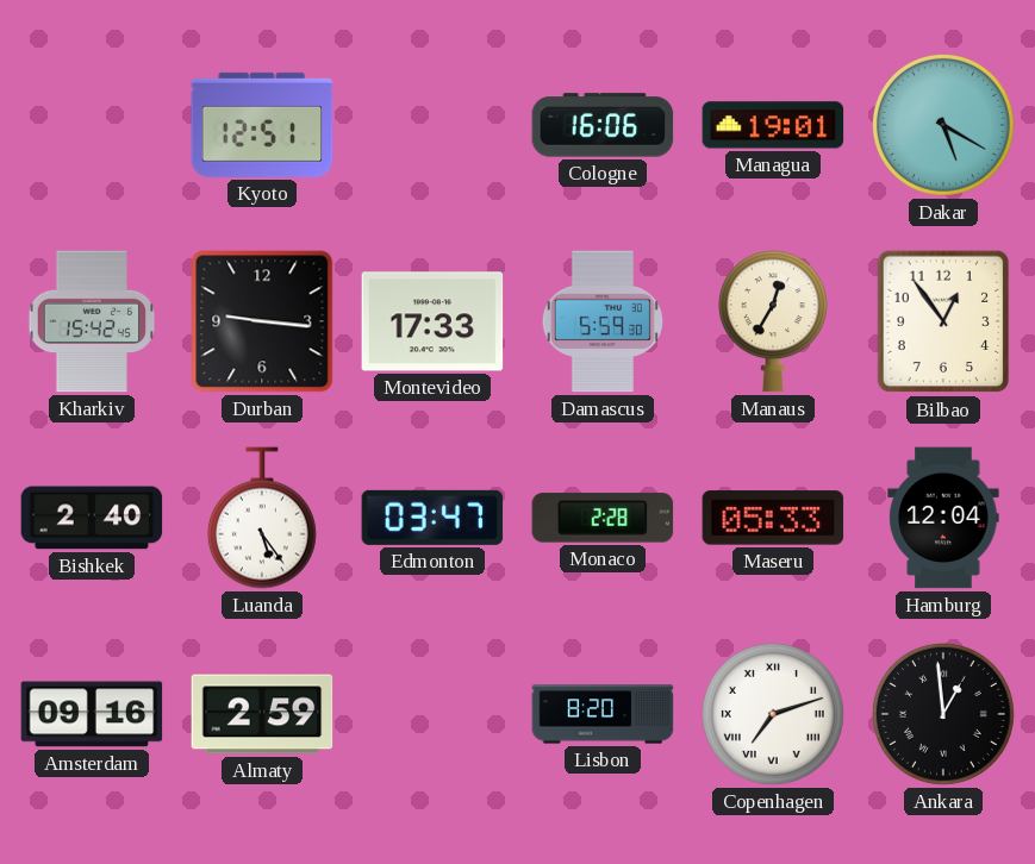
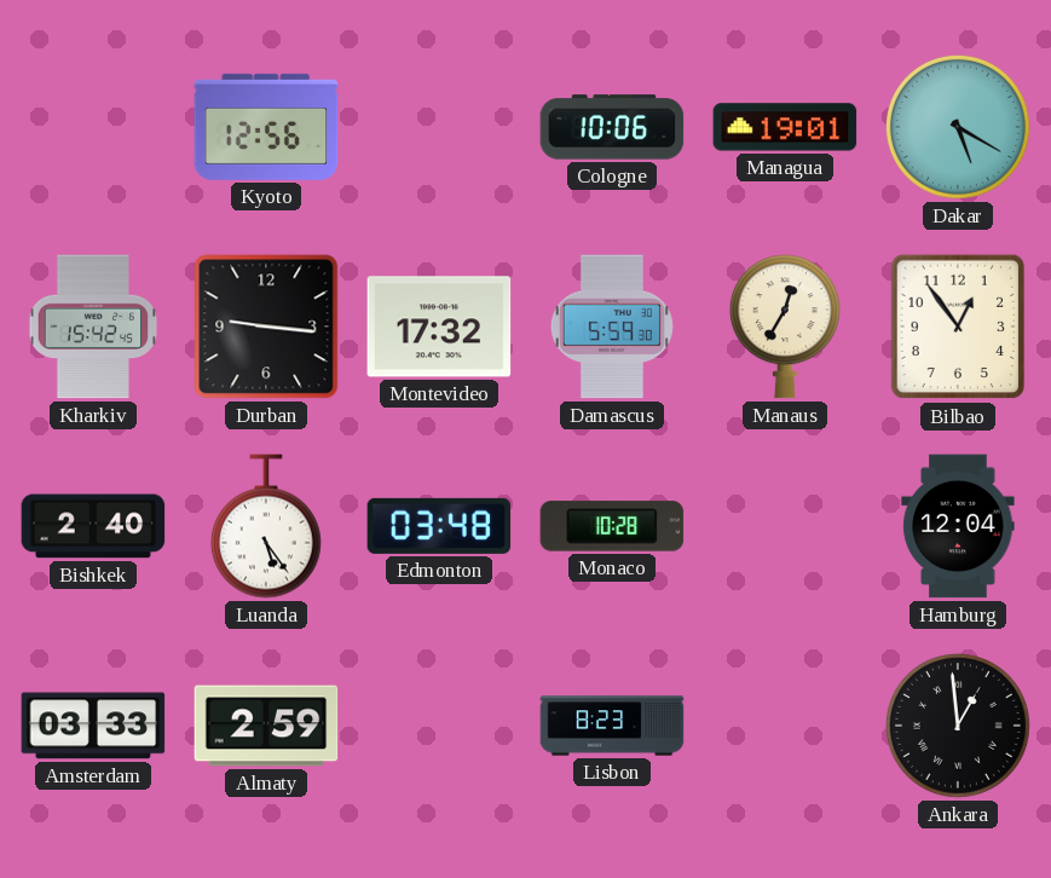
Kyoto: 12:51 -> 12:56 (266, 127)
Cologne: 16:06 -> 10:06 (612, 127)
Montevideo: 17:33 -> 17:32 (439, 327)
Edmonton: 03:47 -> 03:48 (439, 526)
Monaco: 2:28 -> 10:28 (612, 526)
Maseru: 05:33 -> none (773, 518)
Amsterdam: 09:16 -> 03:33 (93, 726)
Lisbon: 8:20 -> 8:23 (612, 726)
Copenhagen: 7:12 -> none (773, 714)
